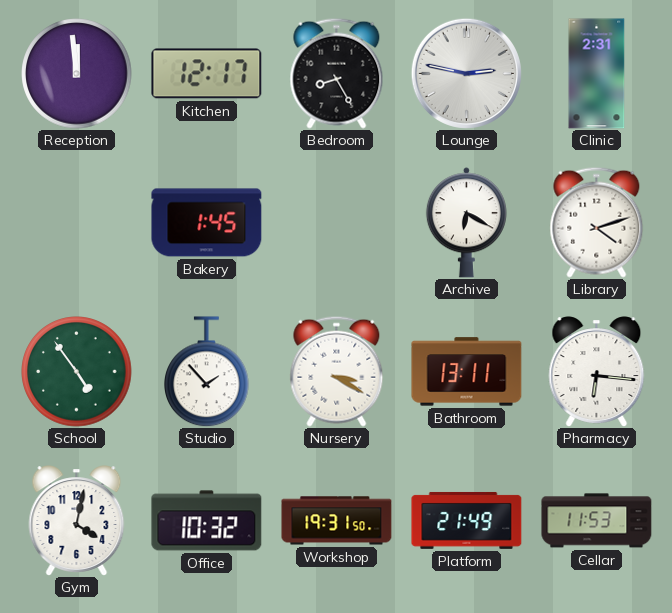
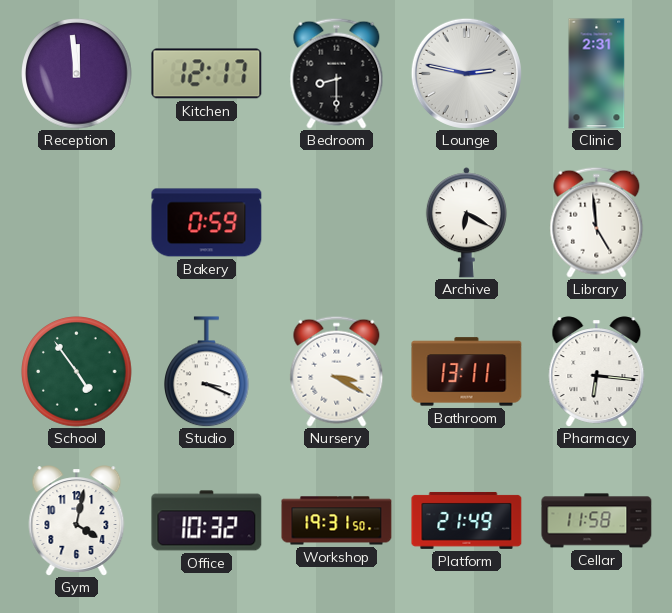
Bedroom: 8:25 -> 8:30 (337, 73)
Bakery: 1:45 -> 0:59 (207, 223)
Library: 4:12 -> 4:59 (597, 222)
Studio: 1:53 -> 3:19 (207, 372)
Cellar: 11:53 -> 11:58 (597, 521)
